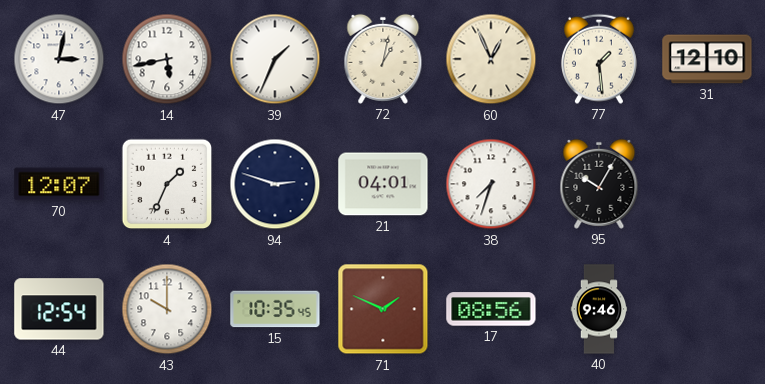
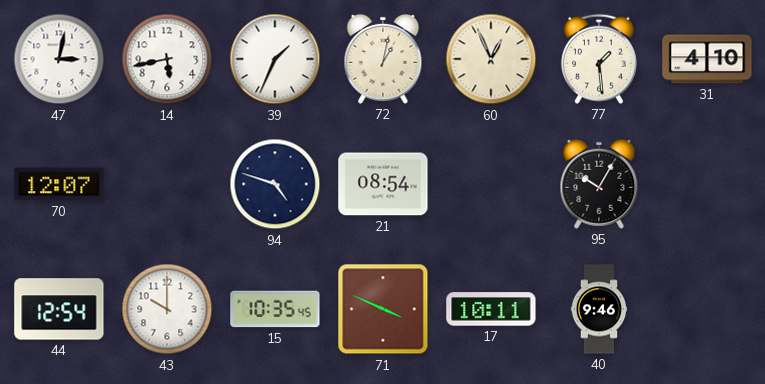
31: 12:10 -> 4:10 (707, 59)
4: 1:34 -> none (167, 184)
94: 2:48 -> 4:48 (275, 184)
21: 04:01 -> 08:54 (383, 184)
38: 7:33 -> none (491, 184)
71: 1:49 -> 3:49 (383, 309)
17: 08:56 -> 10:11 (491, 309)
